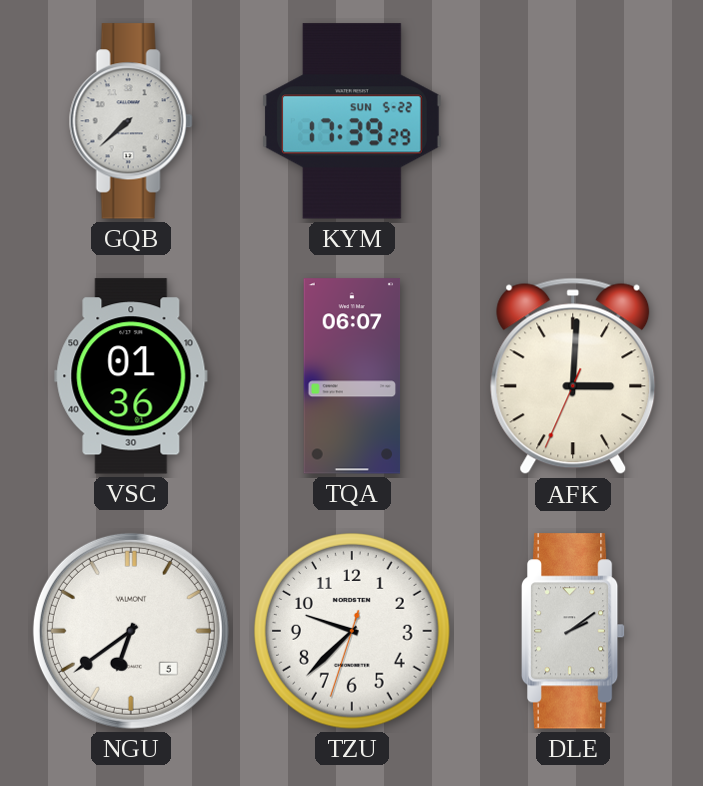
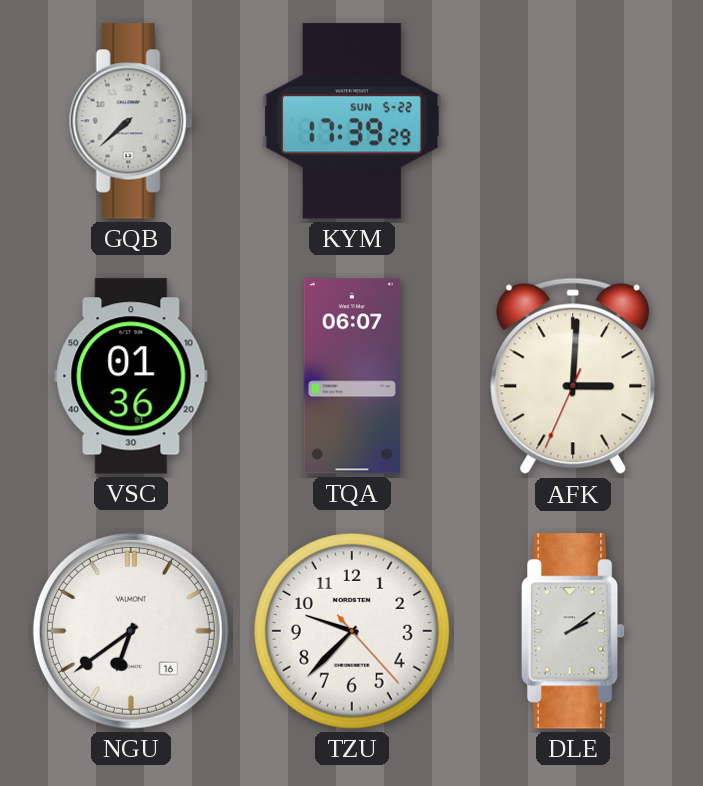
NGU date: 5 -> 16 (131, 631)
TZU: 9:37:33 -> 9:37:23 (352, 631)
